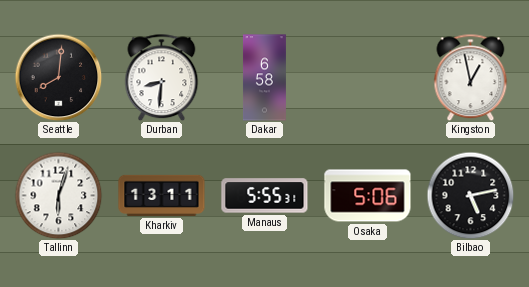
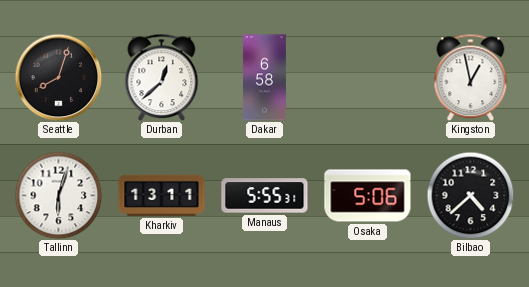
Seattle: 8:01 -> 8:03 (58, 77)
Durban: 8:31 -> 12:38 (162, 77)
Bilbao: 5:13 -> 4:38 (470, 195)
